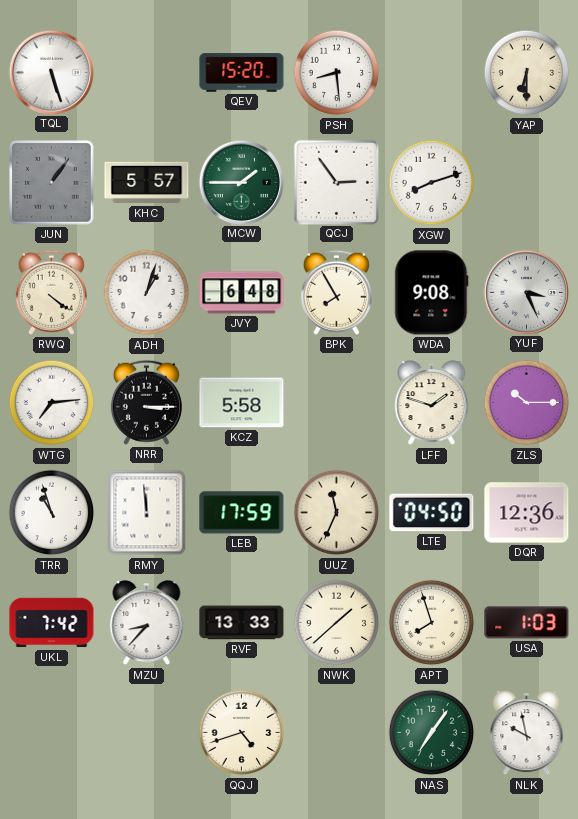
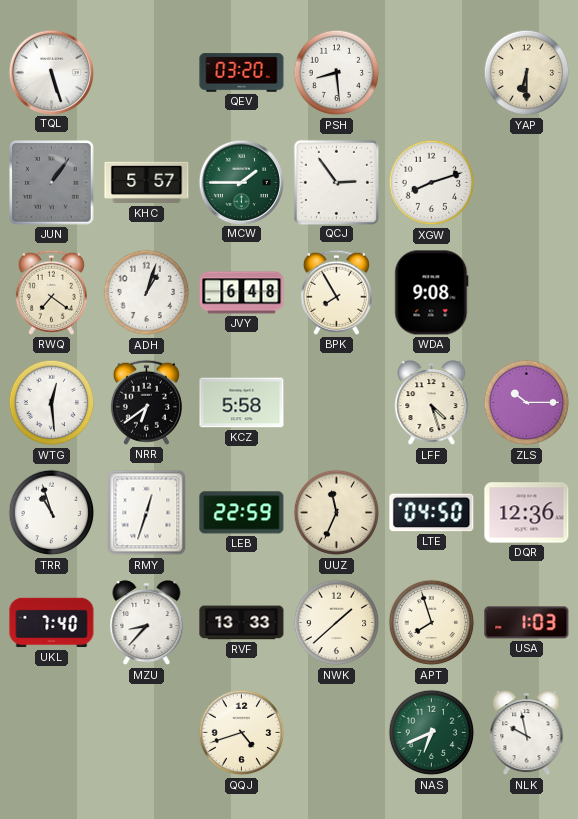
QEV: 15:20 -> 03:20 (242, 73)
RWQ: 4:21 -> 7:21 (51, 292)
YUF: 3:26 -> none (526, 292)
WTG: 7:14 -> 12:29 (52, 403)
NRR: 3:15 -> 6:39 (146, 402)
LFF: 1:48 -> 4:27 (432, 403)
RMY: 11:59 -> 12:33 (147, 513)
LEB: 17:59 -> 22:59 (242, 513)
UKL: 7:42 -> 7:40 (52, 623)
NAS: 7:06 -> 6:41 (432, 733)
